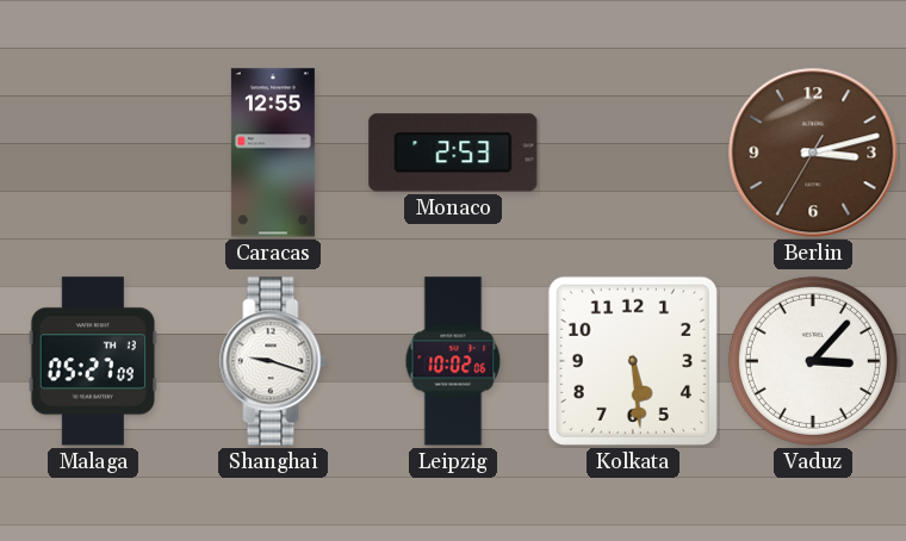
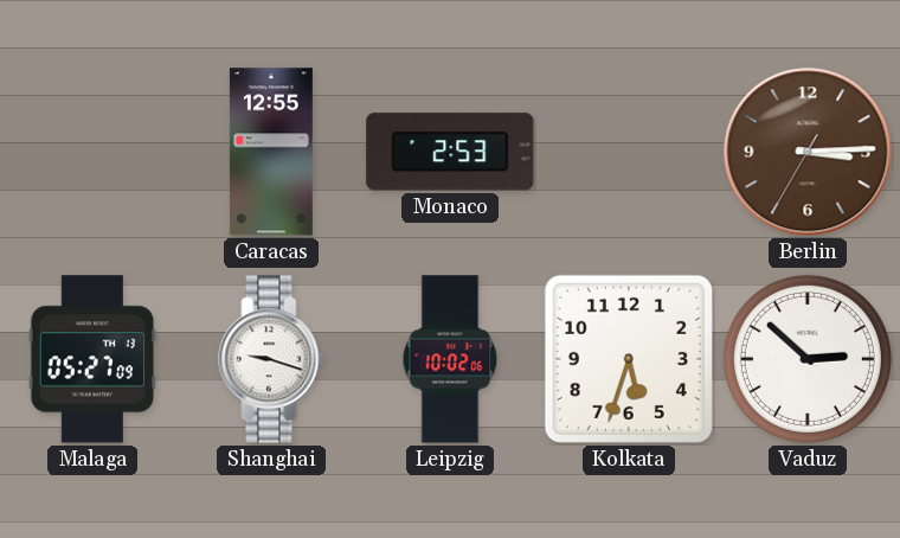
Berlin: 3:12 -> 3:14 (808, 152)
Kolkata: 5:29 -> 5:33 (629, 359)
Vaduz: 3:07 -> 2:52 (808, 359)
